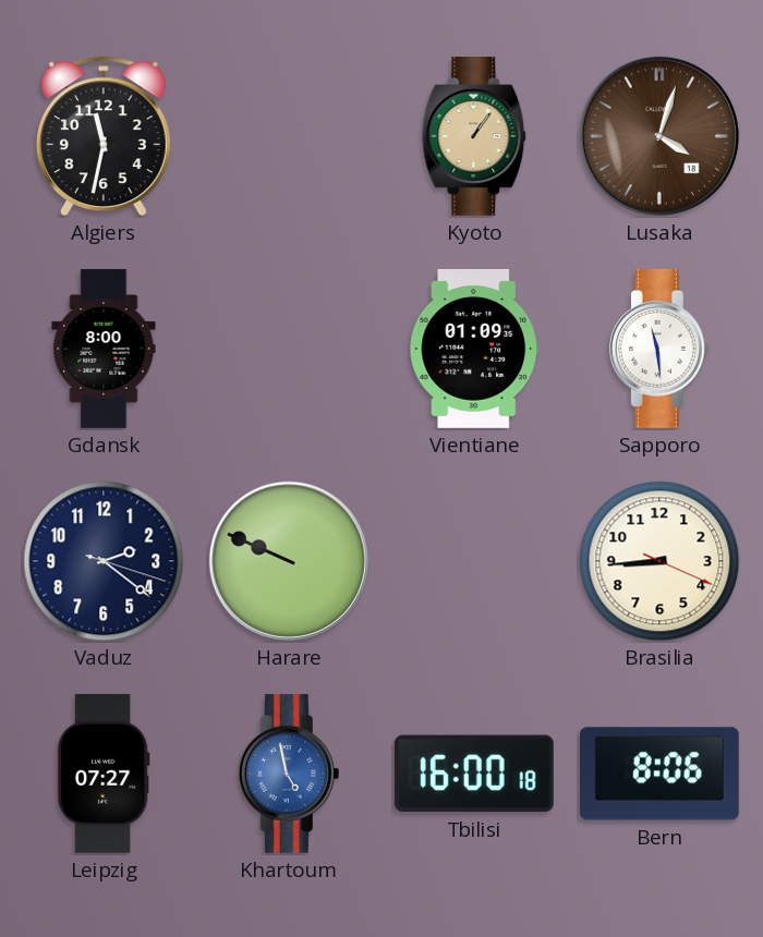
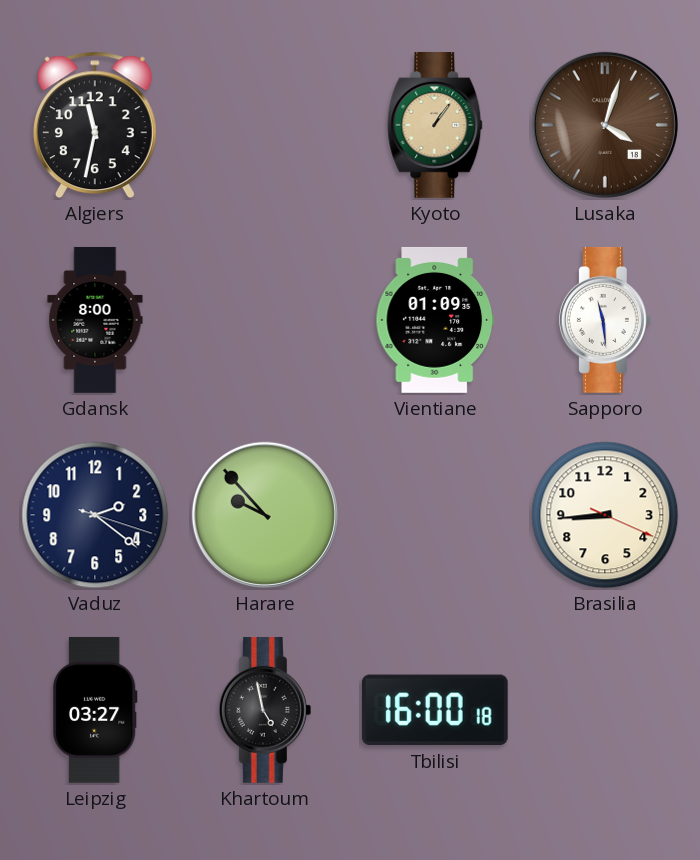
Harare: 9:49 -> 9:53 (265, 515)
Leipzig: 07:27 -> 03:27 (95, 710)
Khartoum dial: blue -> black (265, 710)
Bern: 8:06 -> none (659, 774)
